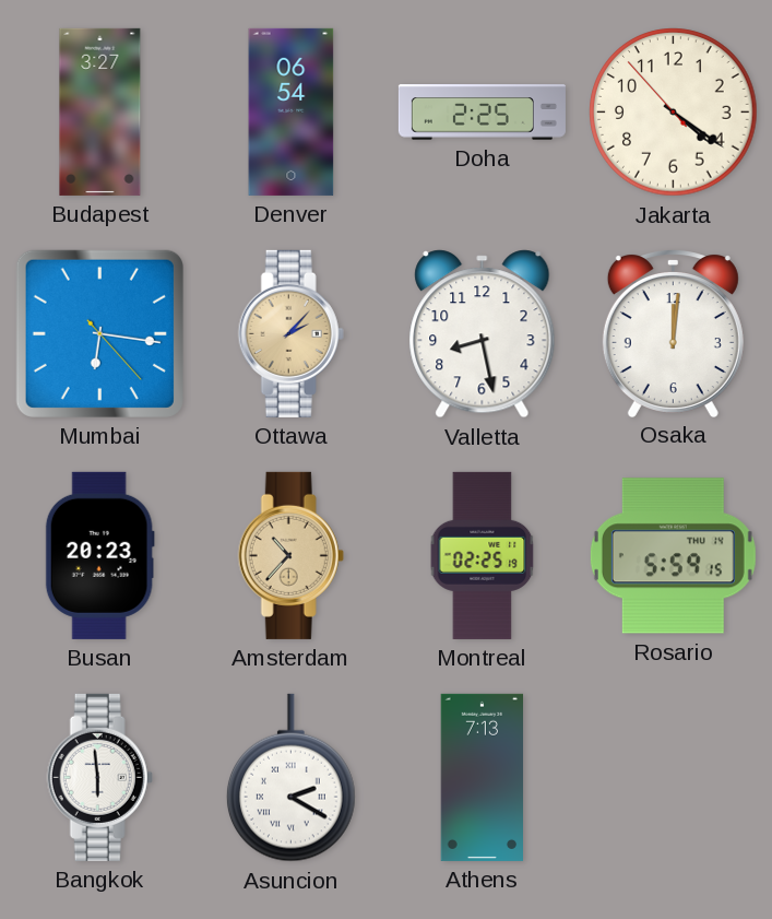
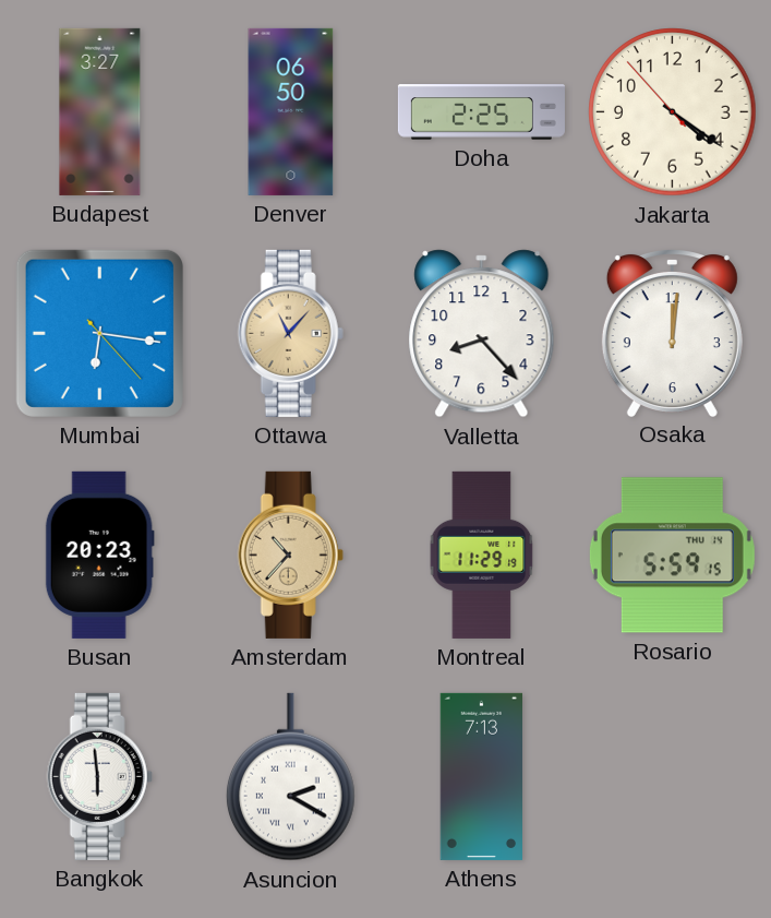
Denver: 06:54 -> 06:50 (291, 111)
Ottawa: 2:07 -> 11:07 (290, 333)
Valletta: 8:28 -> 8:23 (482, 334)
Montreal: 02:25 -> 11:29 (482, 555)
